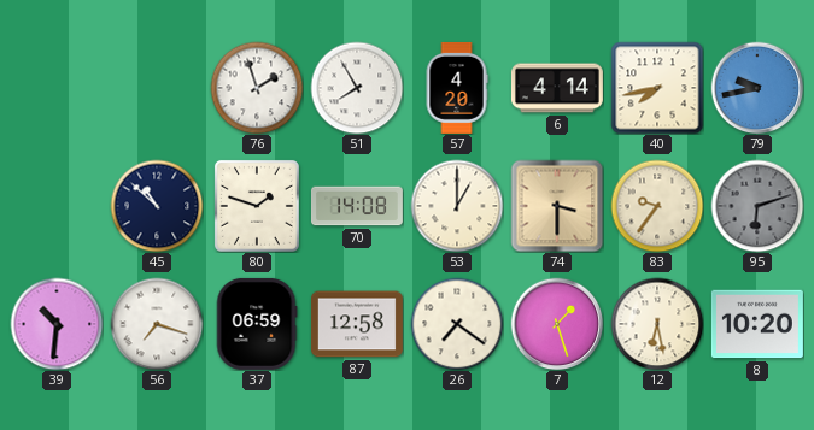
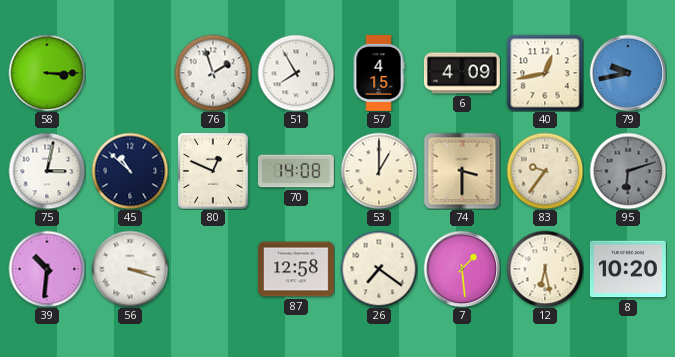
58: none -> 3:15 (47, 73)
57: 4:20 -> 4:15 (379, 73)
6: 4:14 -> 4:09 (462, 73)
40: 7:43 -> 12:43 (545, 73)
75: none -> 3:02 (47, 171)
80: 1:48 -> 12:49 (213, 171)
56: 7:18 -> 3:18 (130, 269)
37: 06:59 -> none (257, 324)
7: 1:27 -> 1:29 (462, 269)
